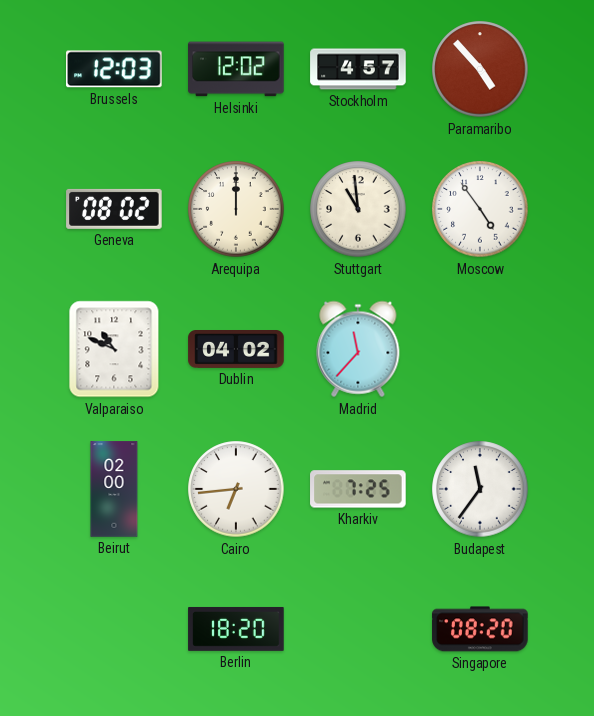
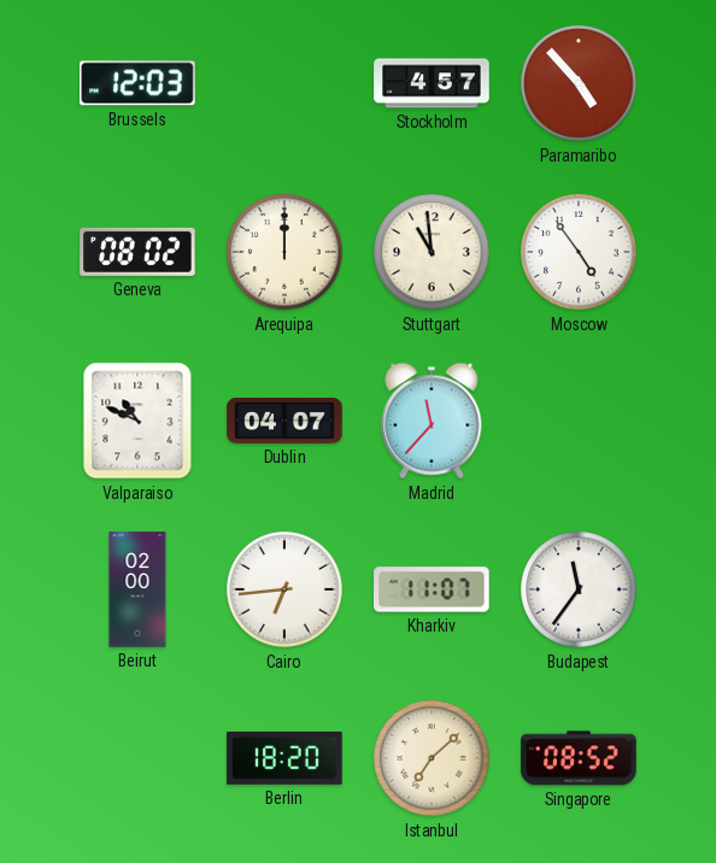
Helsinki: 12:02 -> none (236, 69)
Dublin: 04:02 -> 04:07 (284, 422)
Kharkiv: 7:25 -> 11:07 (432, 589)
Istanbul: none -> 7:08 (432, 758)
Singapore: 08:20 -> 08:52 (579, 758)
